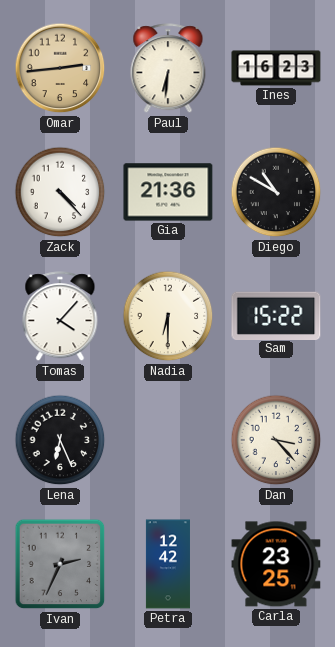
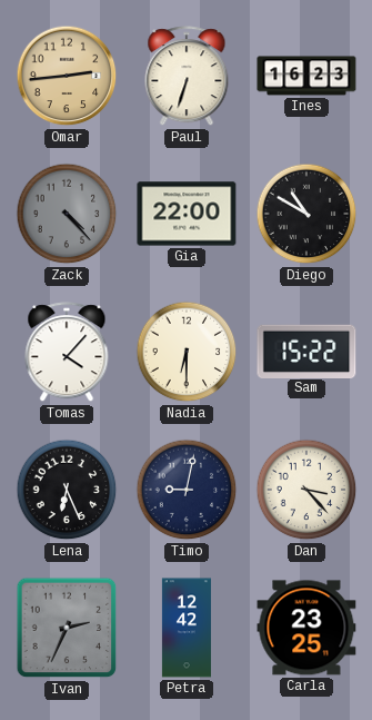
Paul: 6:31 -> 6:33 (187, 77)
Zack dial: white -> grey (67, 214)
Gia: 21:36 -> 22:00 (187, 214)
Timo: none -> 9:02 (187, 490)
